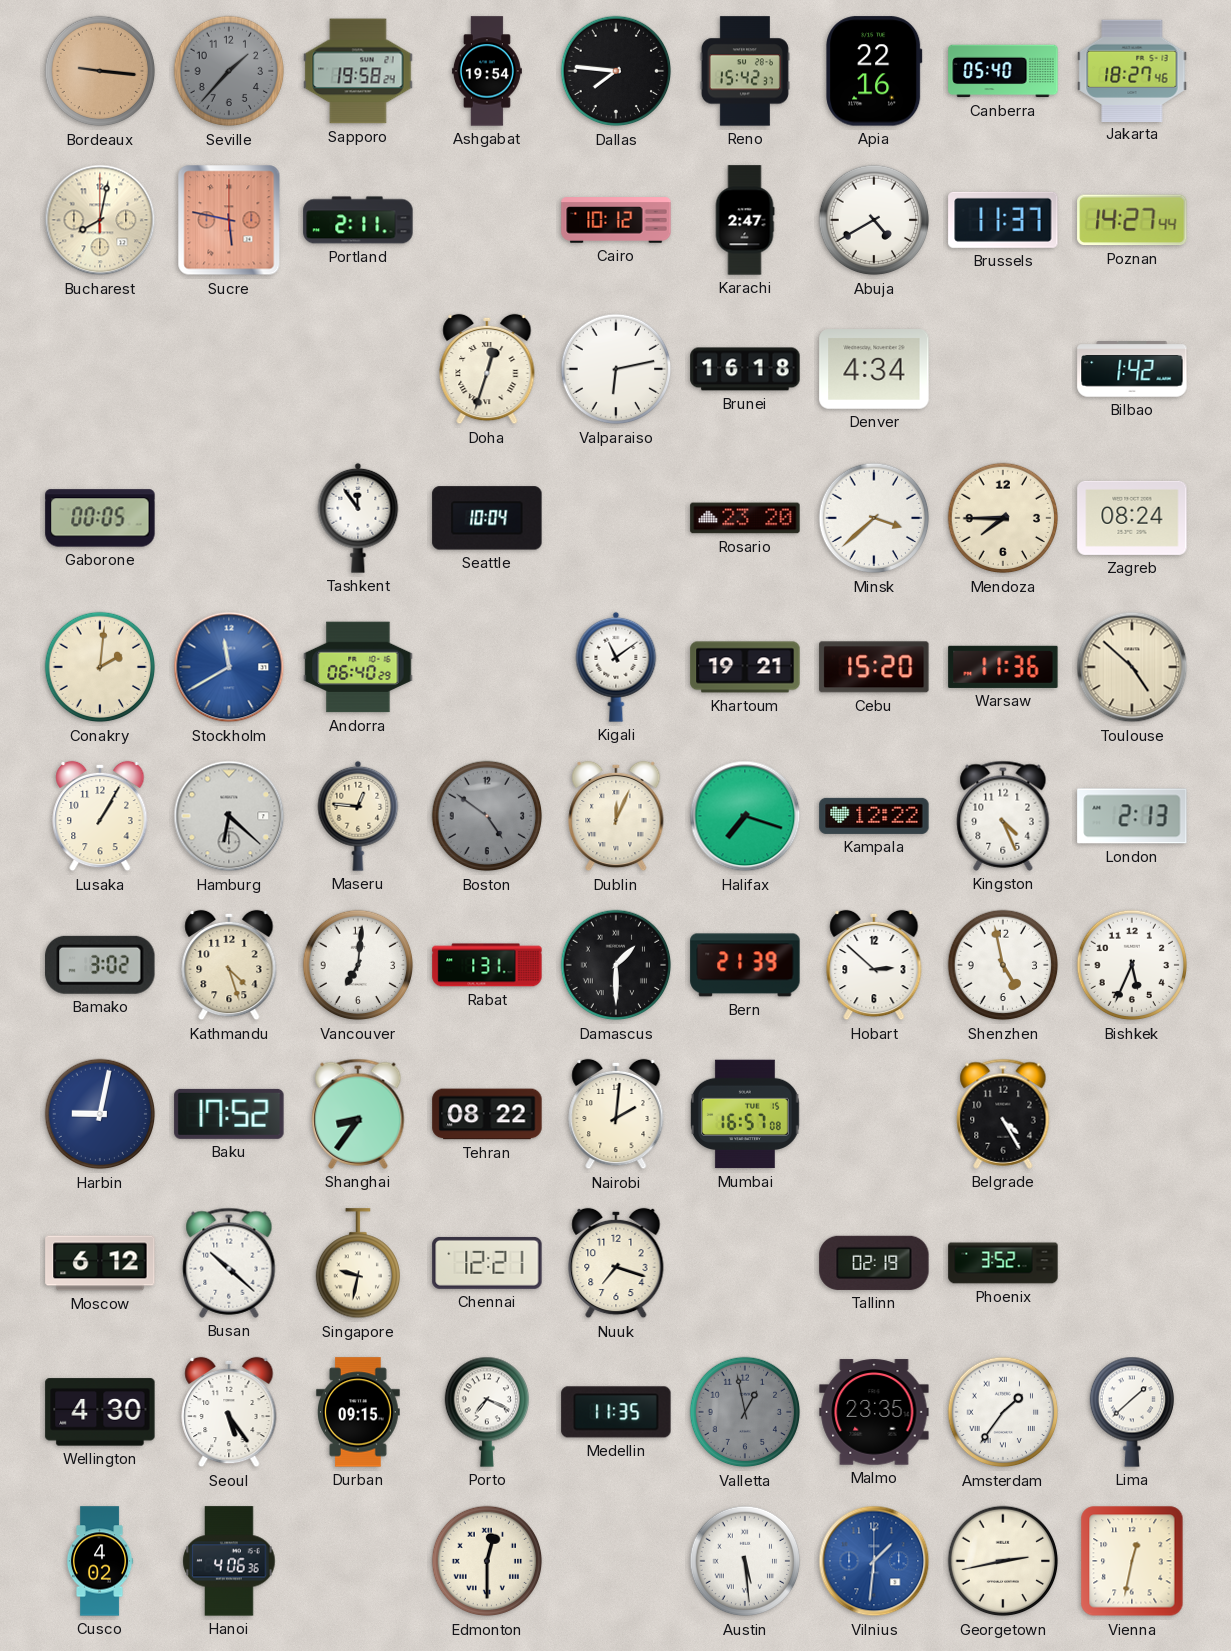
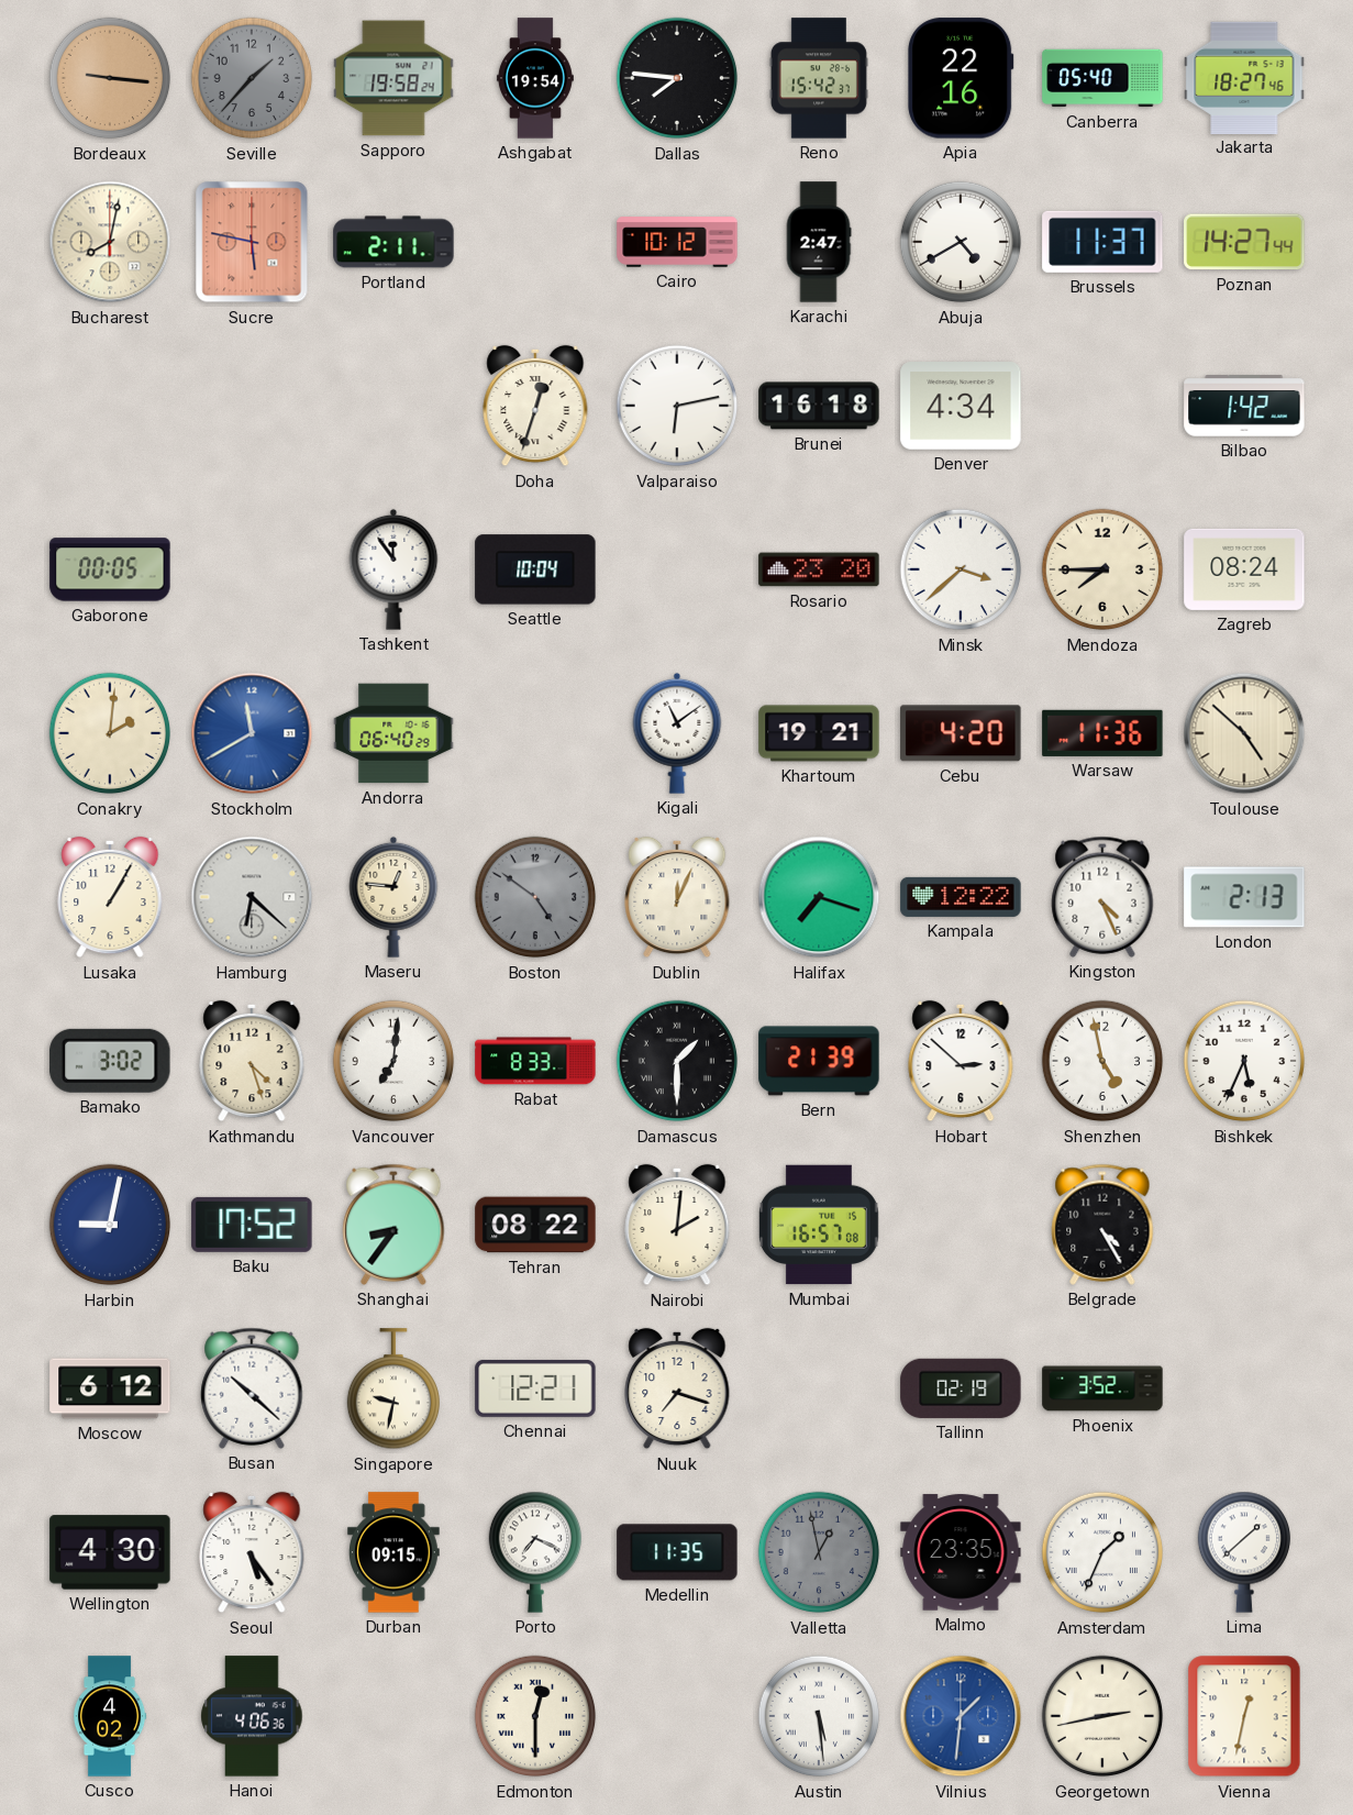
Cebu: 15:20 -> 4:20 (961, 733)
Rabat: 1:31 -> 8:33 (535, 1061)
Amsterdam: 1:36 -> 1:34 (1102, 1552)
